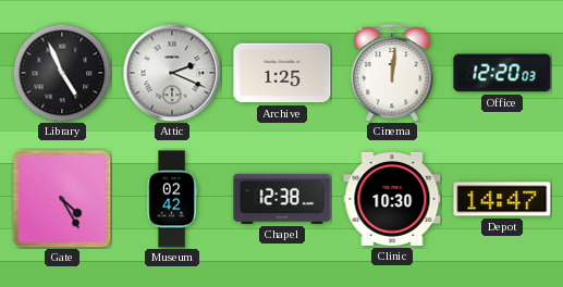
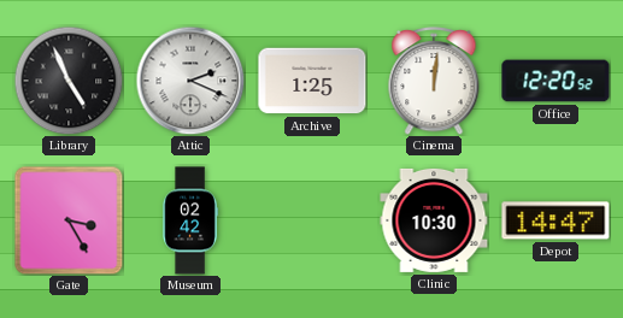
Office: 12:20:03 -> 12:20:52 (556, 81)
Gate: 4:25 -> 3:25 (69, 220)
Chapel: 12:38 -> none (282, 199)
